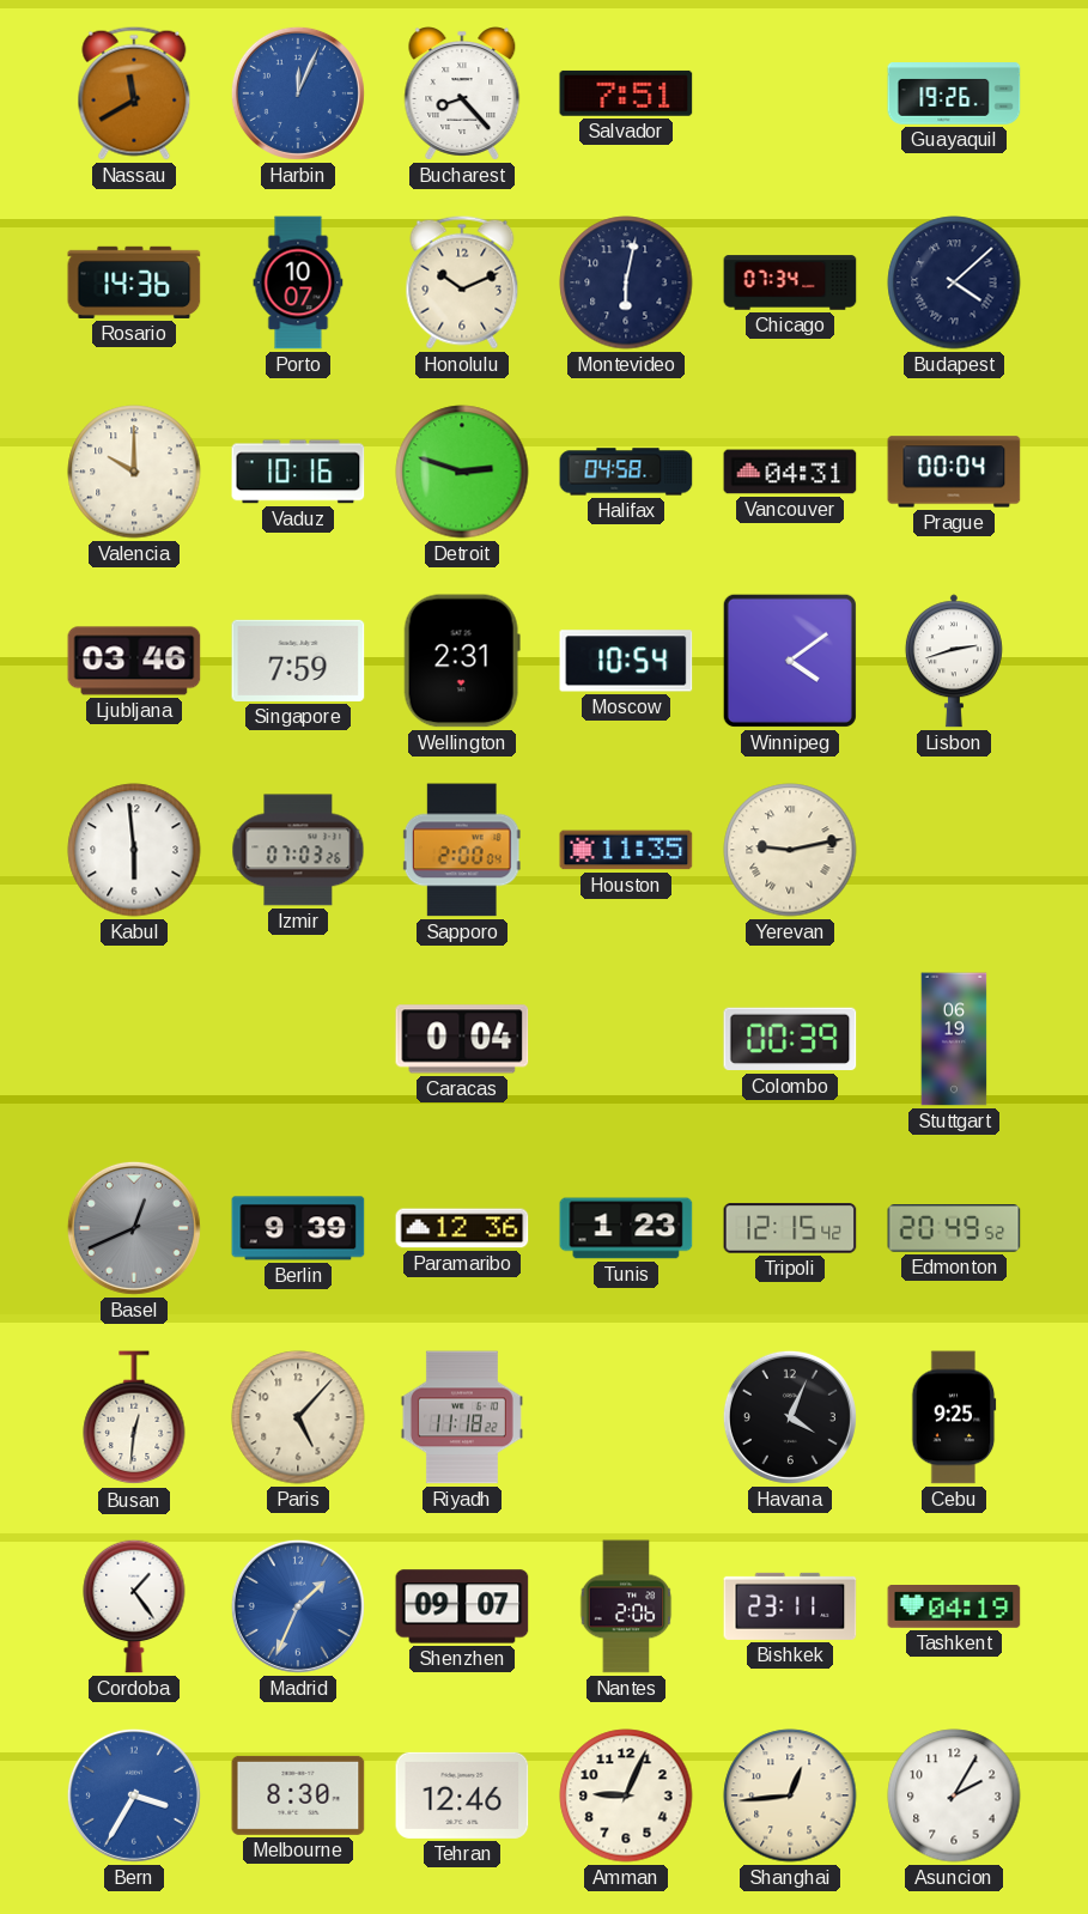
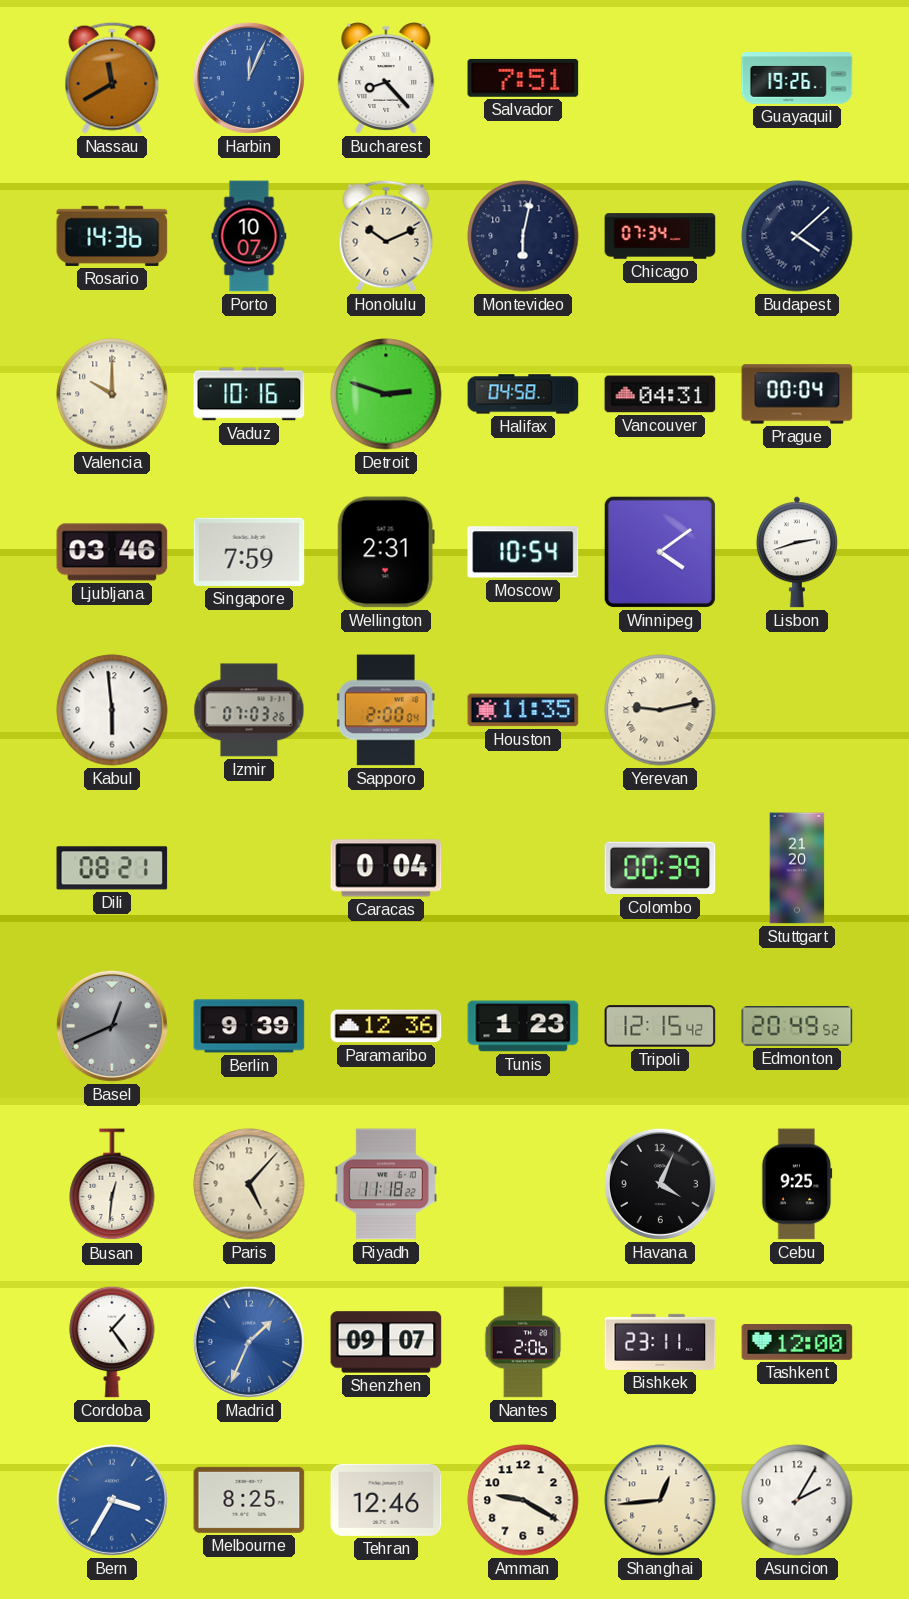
Dili: none -> 08:21 (112, 868)
Stuttgart: 06:19 -> 21:20 (797, 868)
Tashkent: 04:19 -> 12:00 (797, 1343)
Melbourne: 8:30 -> 8:25 (249, 1500)
Amman: 9:04 -> 9:20 (523, 1500)
